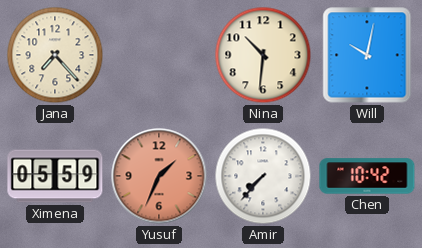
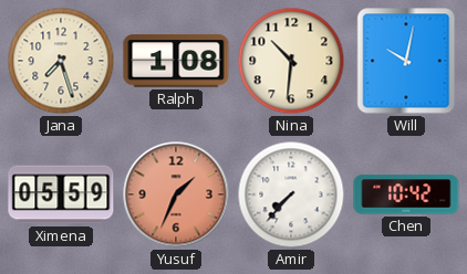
Jana: 7:23 -> 7:27 (61, 61)
Ralph: none -> 1:08 (176, 61)
